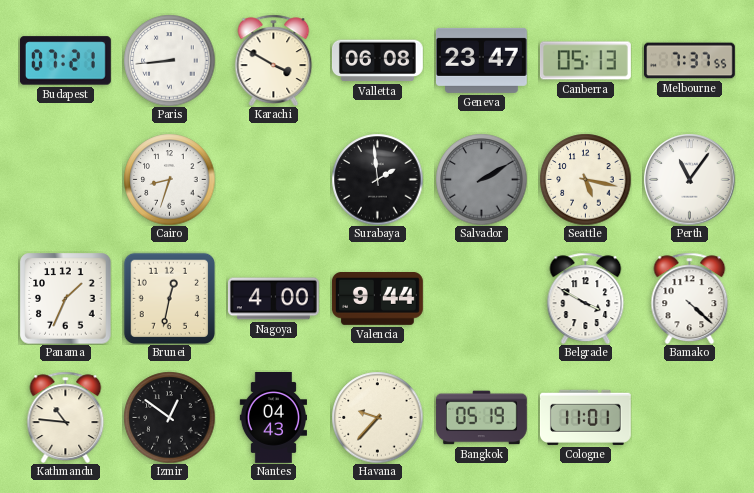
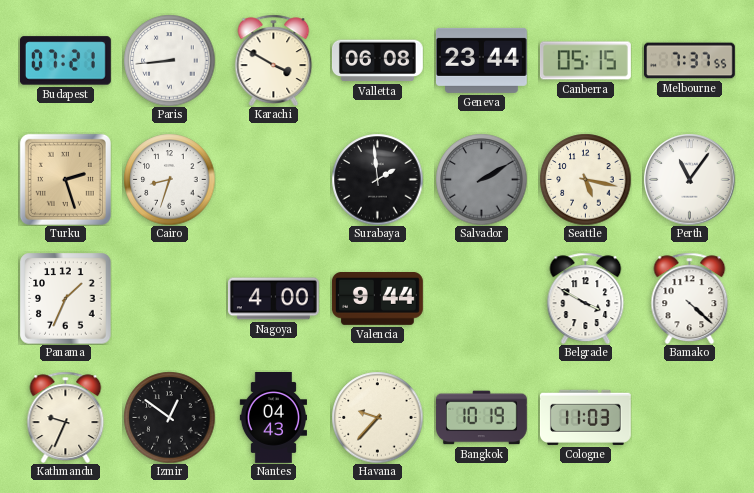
Geneva: 23:47 -> 23:44 (481, 60)
Canberra: 05:13 -> 05:15 (585, 61)
Turku: none -> 2:27 (65, 179)
Brunei: 12:32 -> none (169, 298)
Kathmandu: 10:46 -> 9:34 (66, 417)
Bangkok: 05:19 -> 10:19 (481, 418)
Cologne: 11:01 -> 11:03 (585, 417)
